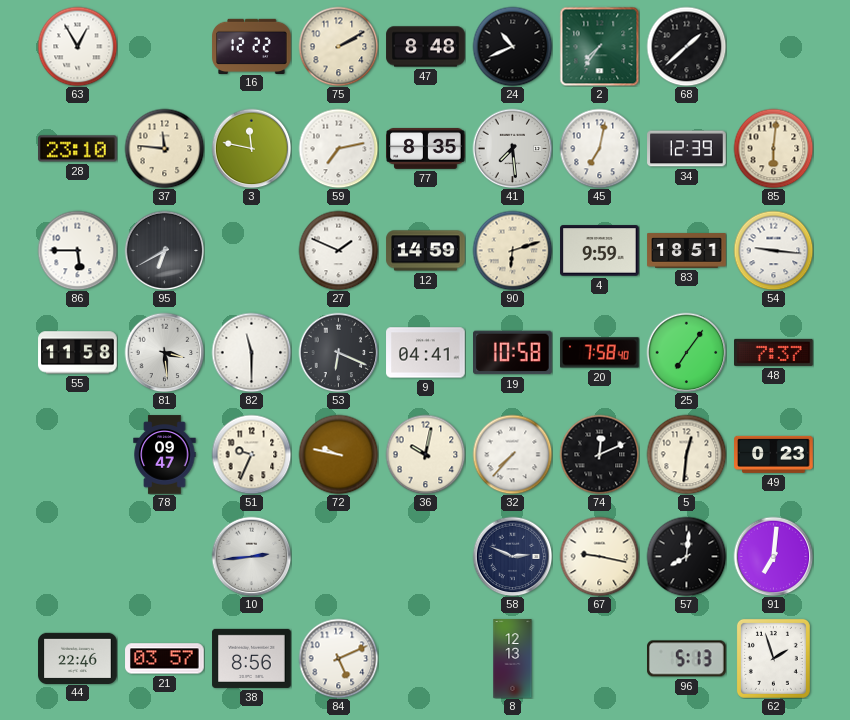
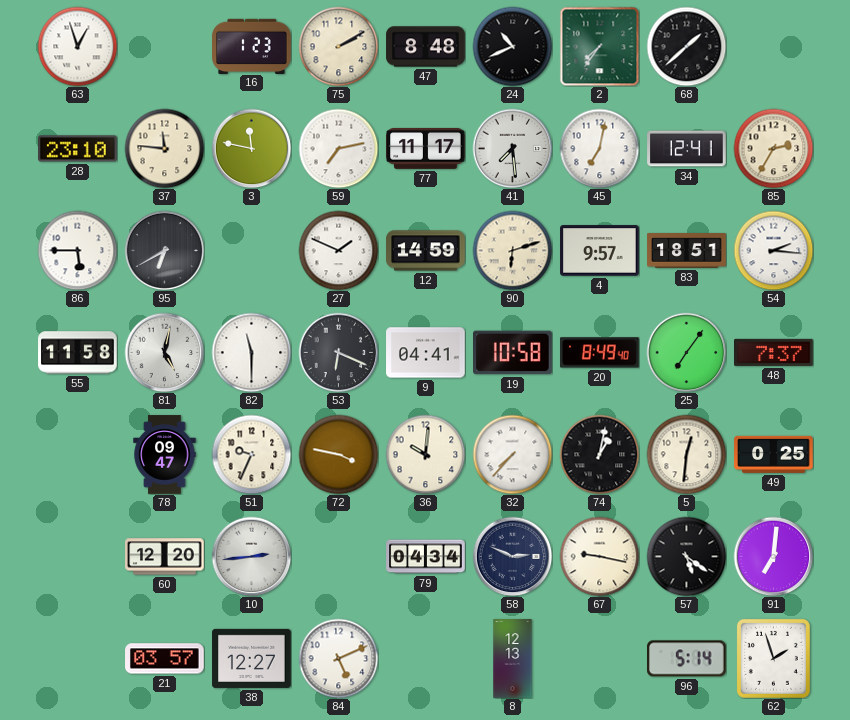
63: 12:55 -> 12:57 (77, 46)
16: 12:22 -> 1:23 (252, 46)
77: 8:35 -> 11:17 (426, 149)
34: 12:39 -> 12:41 (687, 149)
85: 6:01 -> 2:35 (773, 148)
4: 9:59 -> 9:57 (600, 251)
54: 9:16 -> 2:16 (773, 250)
81: 3:29 -> 5:02 (164, 352)
20: 7:58 -> 8:49 (600, 353)
72: 9:47 -> 3:47 (338, 454)
36: 10:02 -> 10:01 (425, 454)
74: 12:11 -> 1:02 (599, 454)
49: 0:23 -> 0:25 (774, 454)
60: none -> 12:20 (165, 557)
79: none -> 04:34 (426, 557)
57: 8:01 -> 5:21 (686, 556)
44: 22:46 -> none (78, 658)
38: 8:56 -> 12:27 (252, 658)
96: 5:13 -> 5:14 (687, 659)
